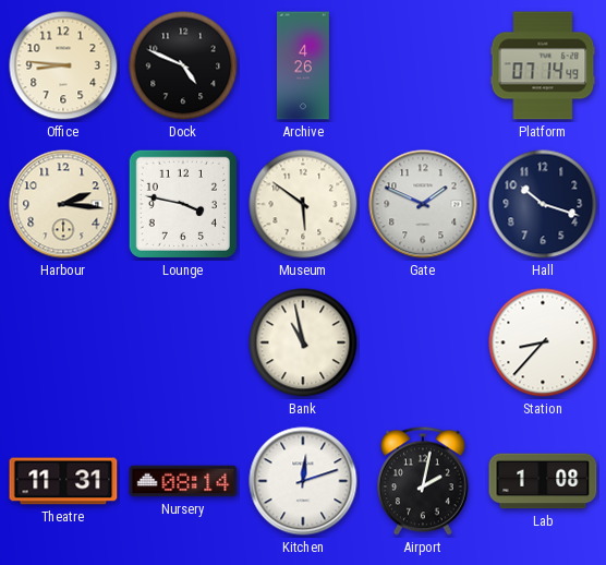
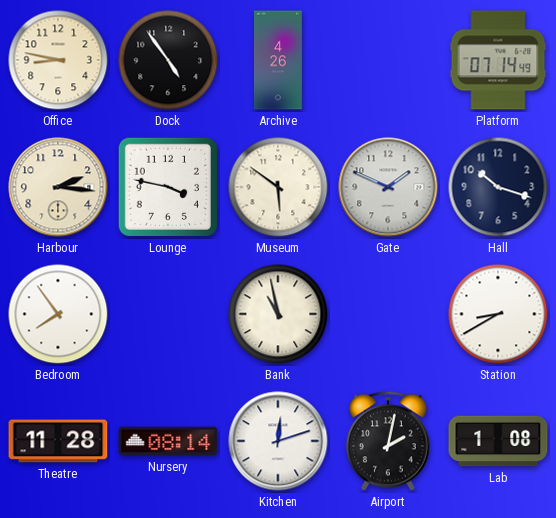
Office: 8:46 -> 8:47 (58, 60)
Dock: 4:49 -> 4:54 (168, 60)
Bedroom: none -> 7:54 (58, 314)
Station: 8:37 -> 8:40 (498, 314)
Theatre: 11:31 -> 11:28 (58, 441)
